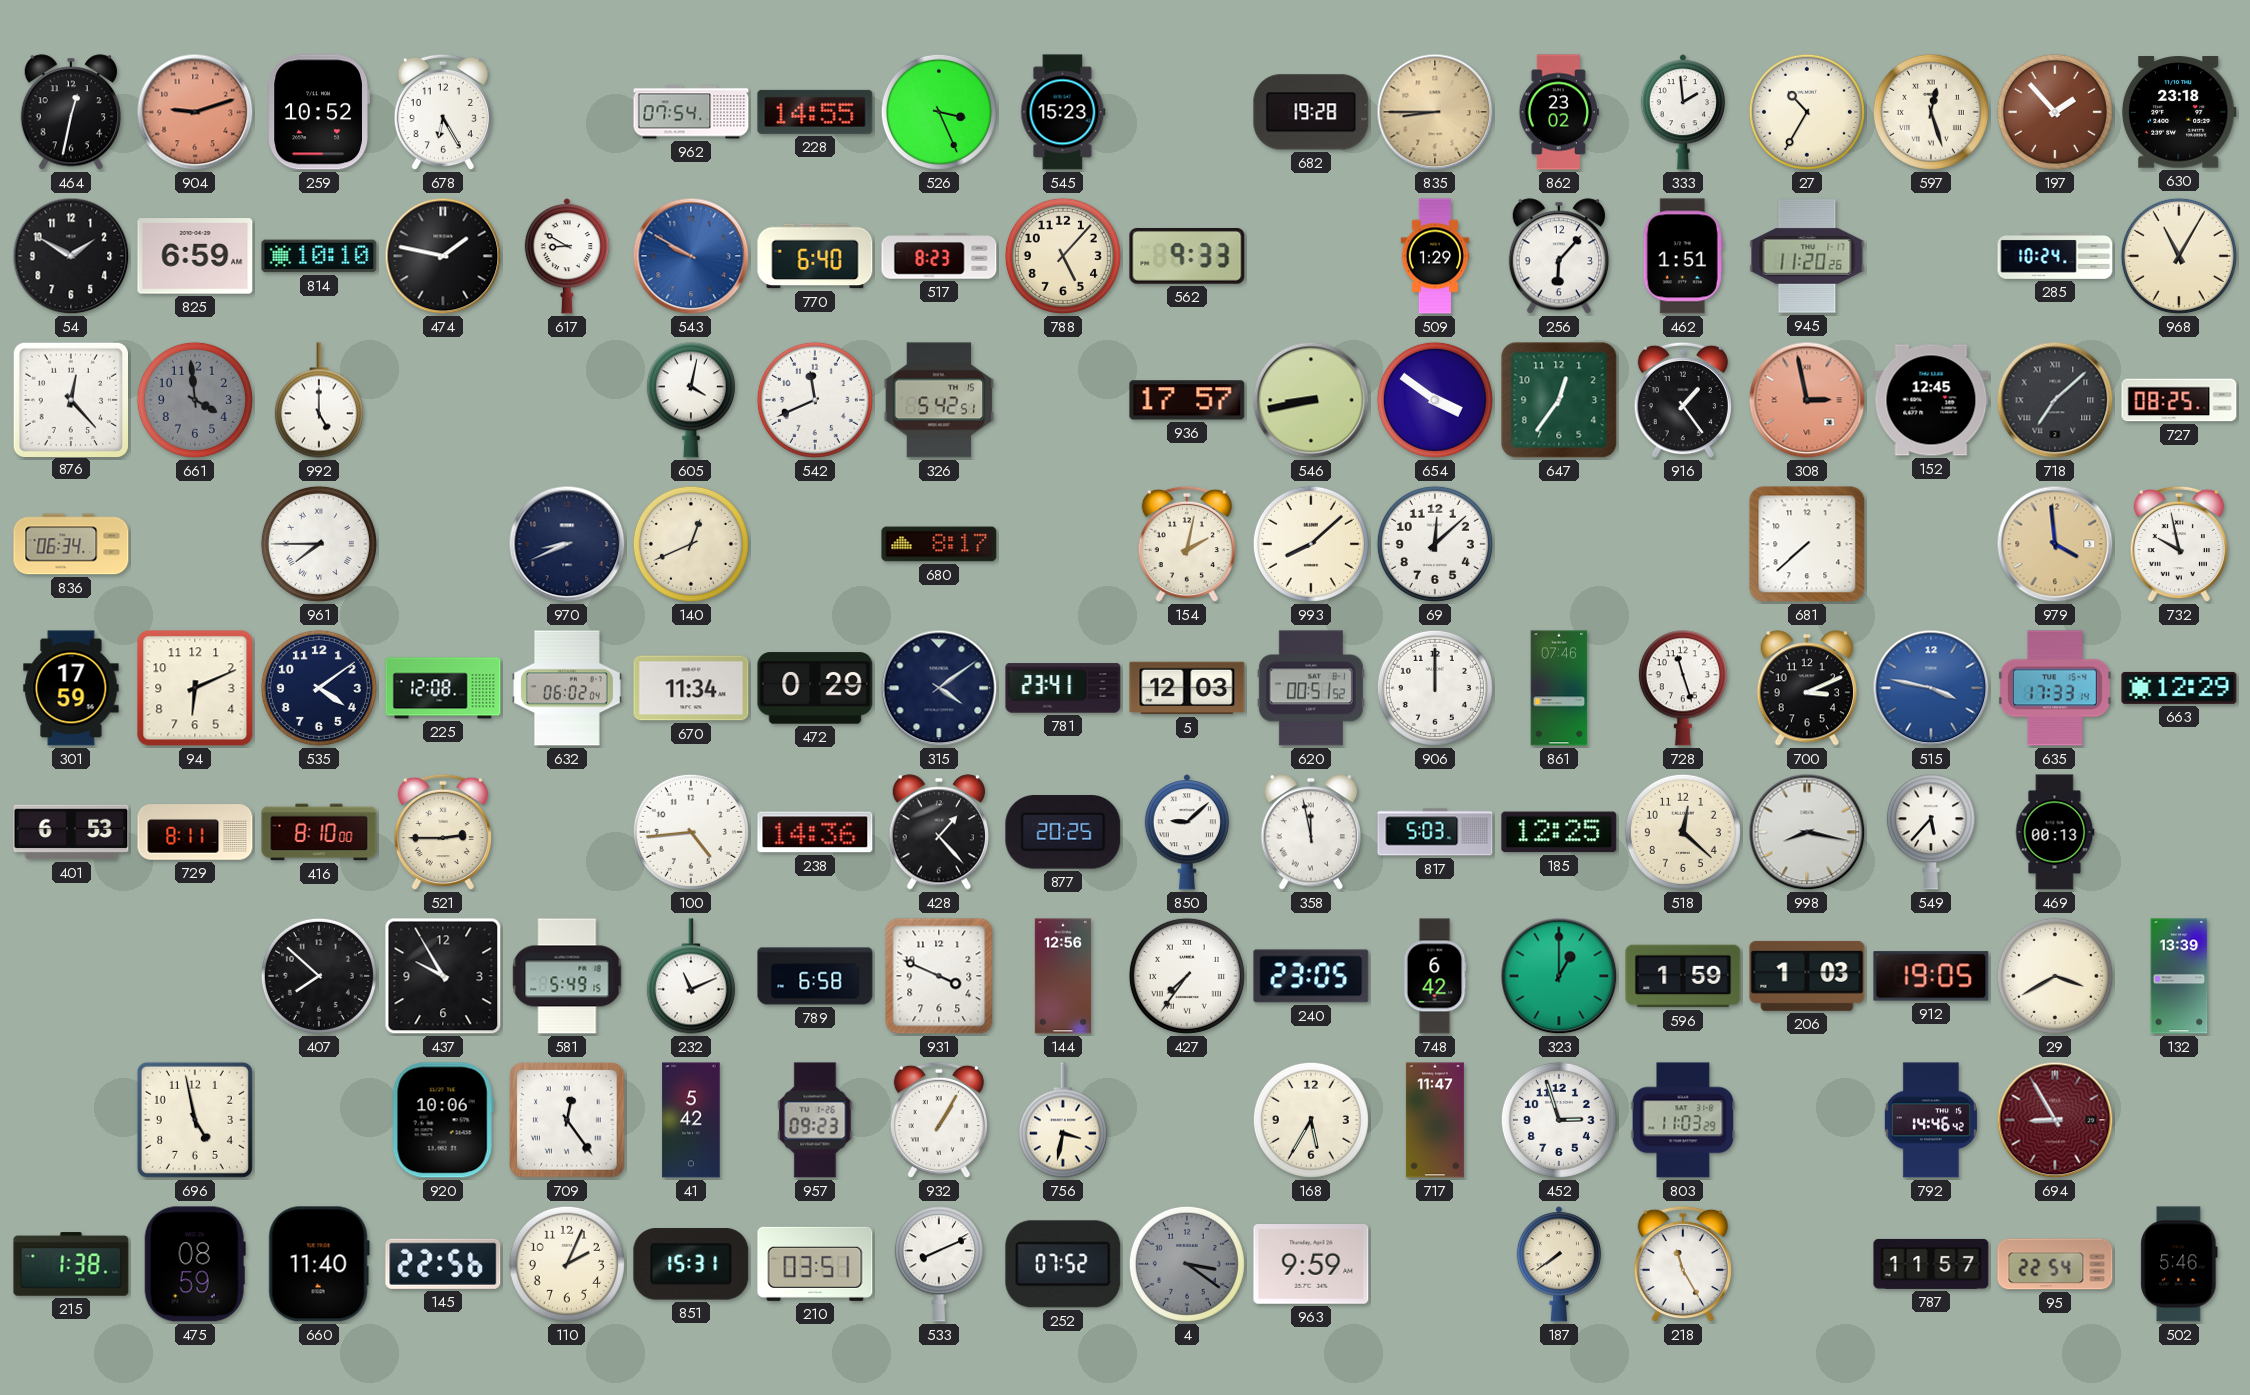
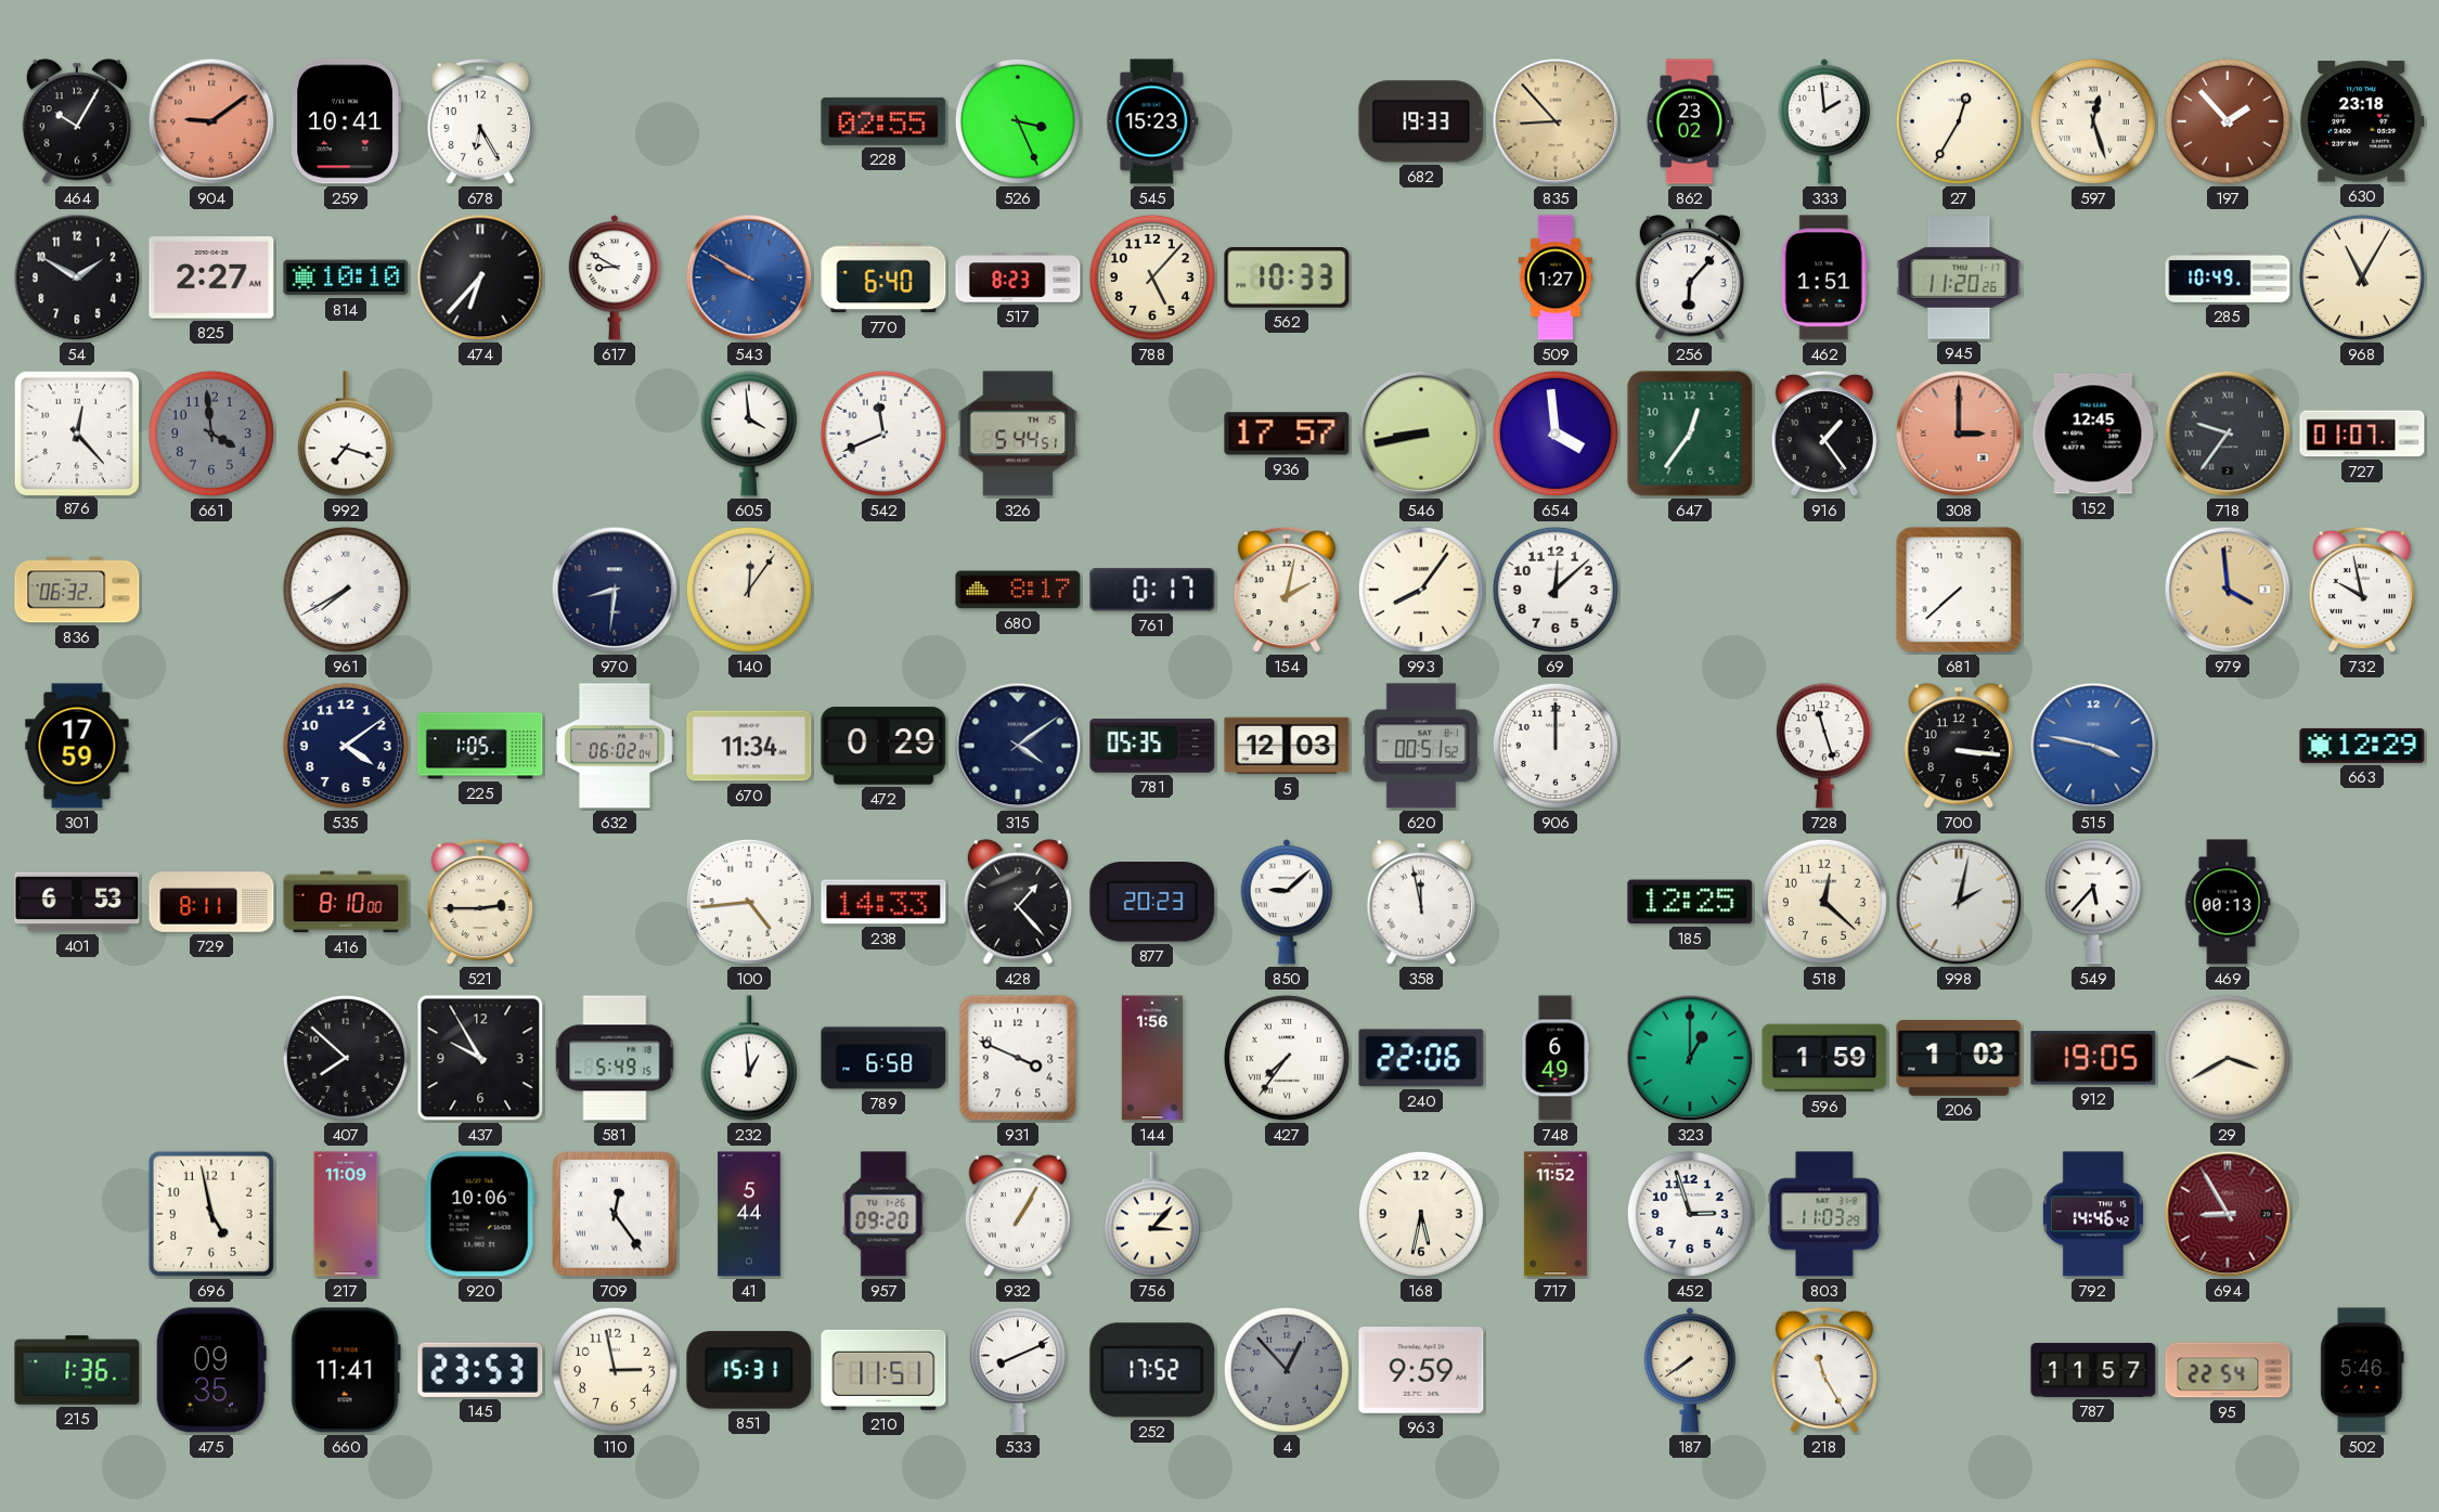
464: 12:32 -> 10:05 (76, 121)
904: 9:12 -> 9:09 (211, 121)
259: 10:52 -> 10:41 (346, 121)
962: 07:54 -> none (691, 112)
228: 14:55 -> 02:55 (883, 121)
682: 19:28 -> 19:33 (1421, 121)
835: 8:45 -> 8:53 (1556, 121)
27: 10:35 -> 12:35 (1959, 121)
825: 6:59 -> 2:27 (211, 277)
474: 1:47 -> 6:37 (480, 277)
562: 9:33 -> 10:33 (1287, 279)
509: 1:29 -> 1:27 (1556, 277)
285: 10:24 -> 10:49 (2228, 279)
992: 5:00 -> 7:18 (346, 434)
605: 4:02 -> 3:59 (749, 434)
326: 5:42 -> 5:44 (1018, 434)
654: 3:51 -> 3:59 (1556, 434)
308: 2:58 -> 3:00 (1959, 434)
718: 7:08 -> 9:36 (2228, 434)
727: 08:25 -> 01:07 (2362, 434)
836: 06:34 -> 06:32 (77, 590)
961: 7:45 -> 7:40 (346, 590)
970: 8:41 -> 8:31 (615, 590)
140: 12:41 -> 12:06 (749, 590)
761: none -> 0:17 (1152, 590)
993: 8:08 -> 8:06 (1421, 590)
94: 6:11 -> none (195, 688)
225: 12:08 -> 1:05 (480, 746)
781: 23:41 -> 05:35 (1152, 746)
861: 07:46 -> none (1559, 688)
700: 3:11 -> 3:16 (1958, 746)
635: 17:33 -> none (2056, 688)
238: 14:36 -> 14:33 (883, 902)
877: 20:25 -> 20:23 (1152, 902)
817: 5:03 -> none (1435, 832)
998: 8:17 -> 2:02 (1959, 902)
232: 11:11 -> 12:59 (749, 1058)
144: 12:56 -> 1:56 (1152, 1058)
240: 23:05 -> 22:06 (1421, 1058)
748: 6:42 -> 6:49 (1556, 1058)
132: 13:39 -> none (2179, 976)
217: none -> 11:09 (346, 1214)
41: 5:42 -> 5:44 (749, 1214)
957: 09:23 -> 09:20 (883, 1214)
756: 3:32 -> 3:07 (1152, 1214)
168: 5:35 -> 5:32 (1421, 1214)
717: 11:47 -> 11:52 (1556, 1214)
215: 1:38 -> 1:36 (77, 1370)
475: 08:59 -> 09:35 (211, 1370)
660: 11:40 -> 11:41 (346, 1370)
145: 22:56 -> 23:53 (480, 1370)
110: 2:04 -> 2:58 (615, 1370)
210: 03:51 -> 11:51 (883, 1370)
252: 07:52 -> 17:52 (1152, 1370)
4: 3:21 -> 12:53 (1287, 1370)
